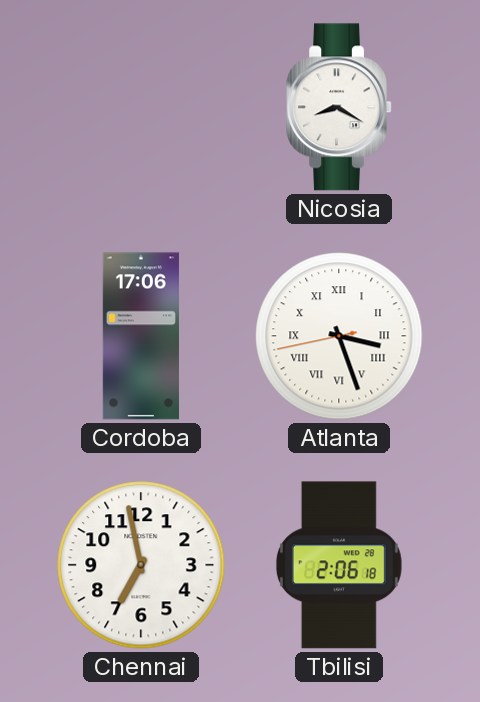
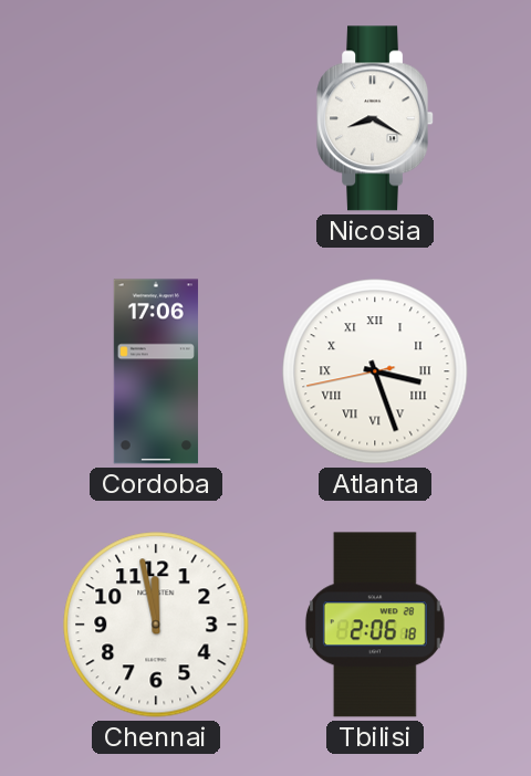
Chennai: 6:58 -> 11:58 (156, 625)
